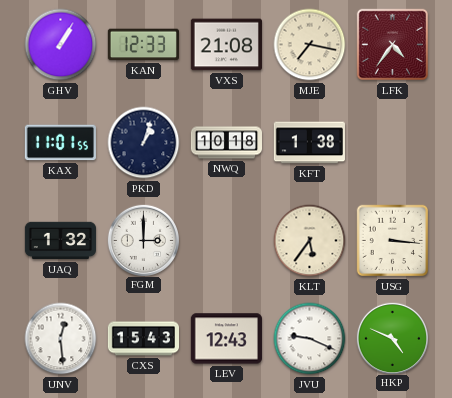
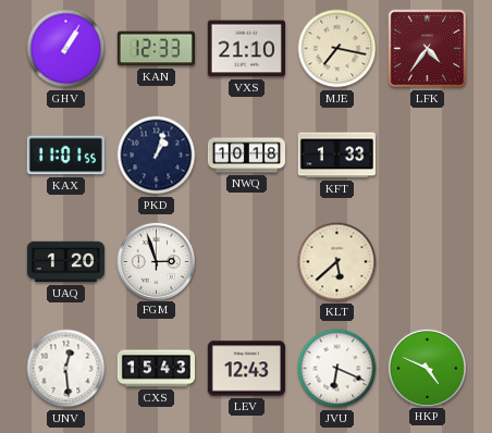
VXS: 21:08 -> 21:10 (246, 49)
KFT: 1:38 -> 1:33 (336, 156)
UAQ: 1:32 -> 1:20 (65, 262)
FGM: 3:00 -> 2:57 (156, 261)
KLT: 5:36 -> 5:38 (337, 262)
USG: 3:16 -> none (393, 241)
JVU: 9:19 -> 6:19 (337, 369)
